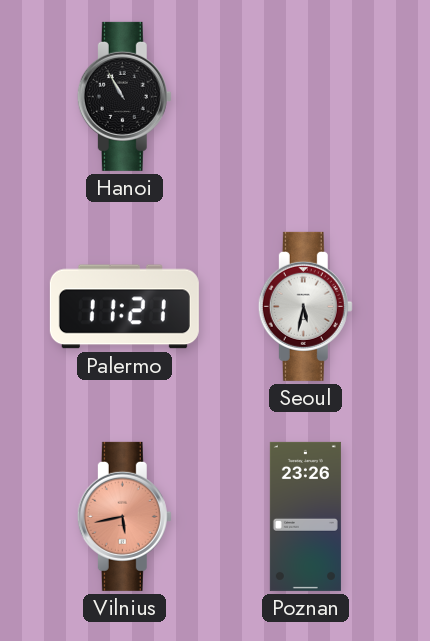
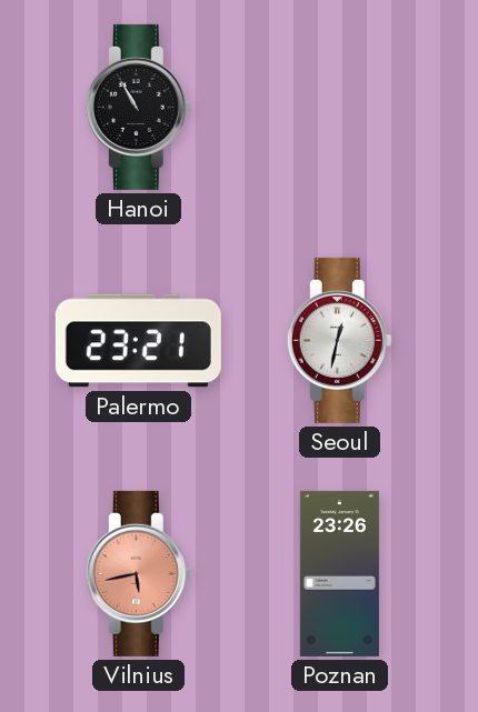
Palermo: 11:21 -> 23:21 (138, 341)
Seoul: 5:32 -> 12:32 (339, 340)
